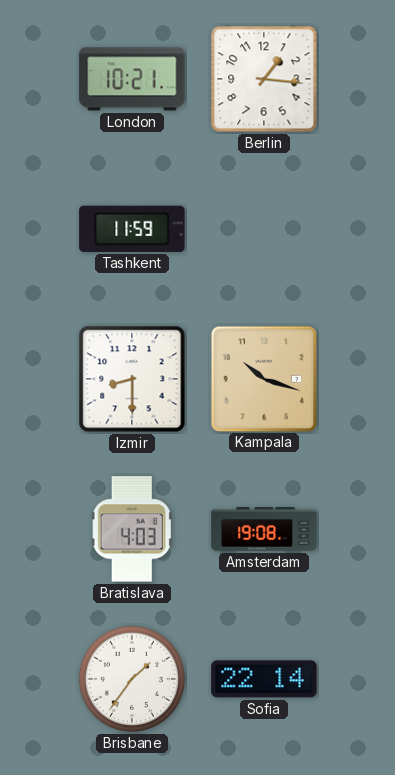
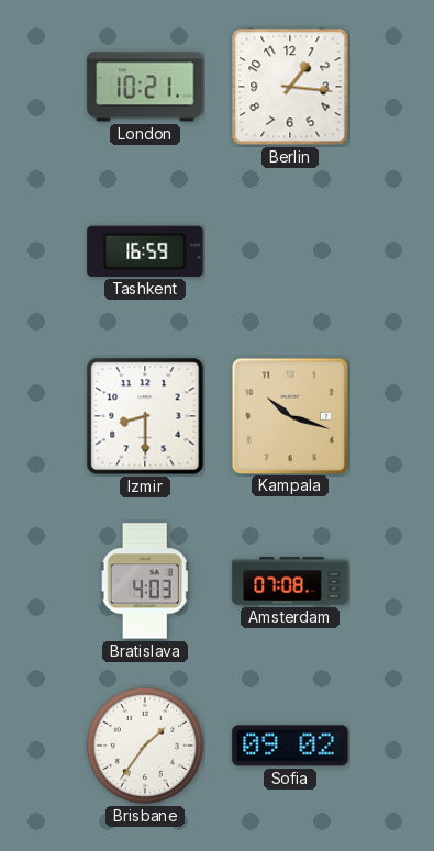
Tashkent: 11:59 -> 16:59 (145, 251)
Amsterdam: 19:08 -> 07:08 (290, 581)
Sofia: 22:14 -> 09:02 (290, 746)
